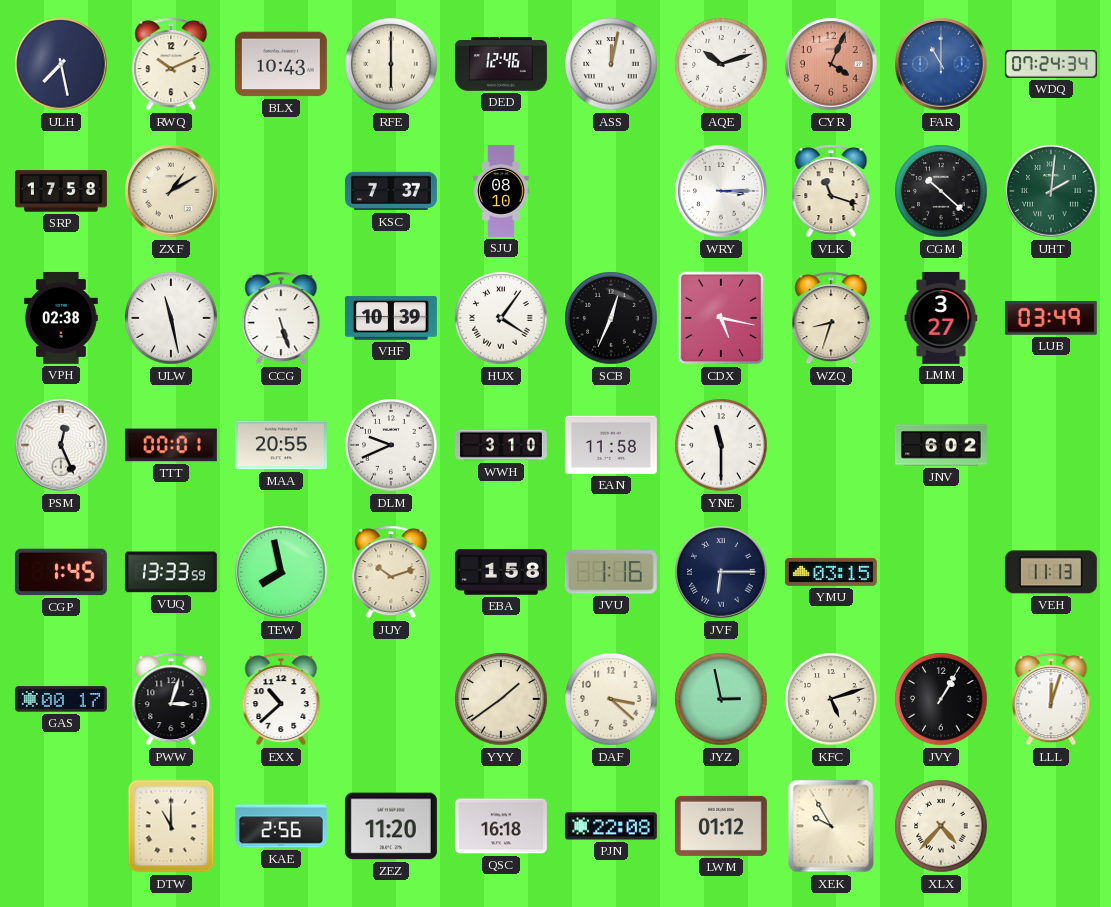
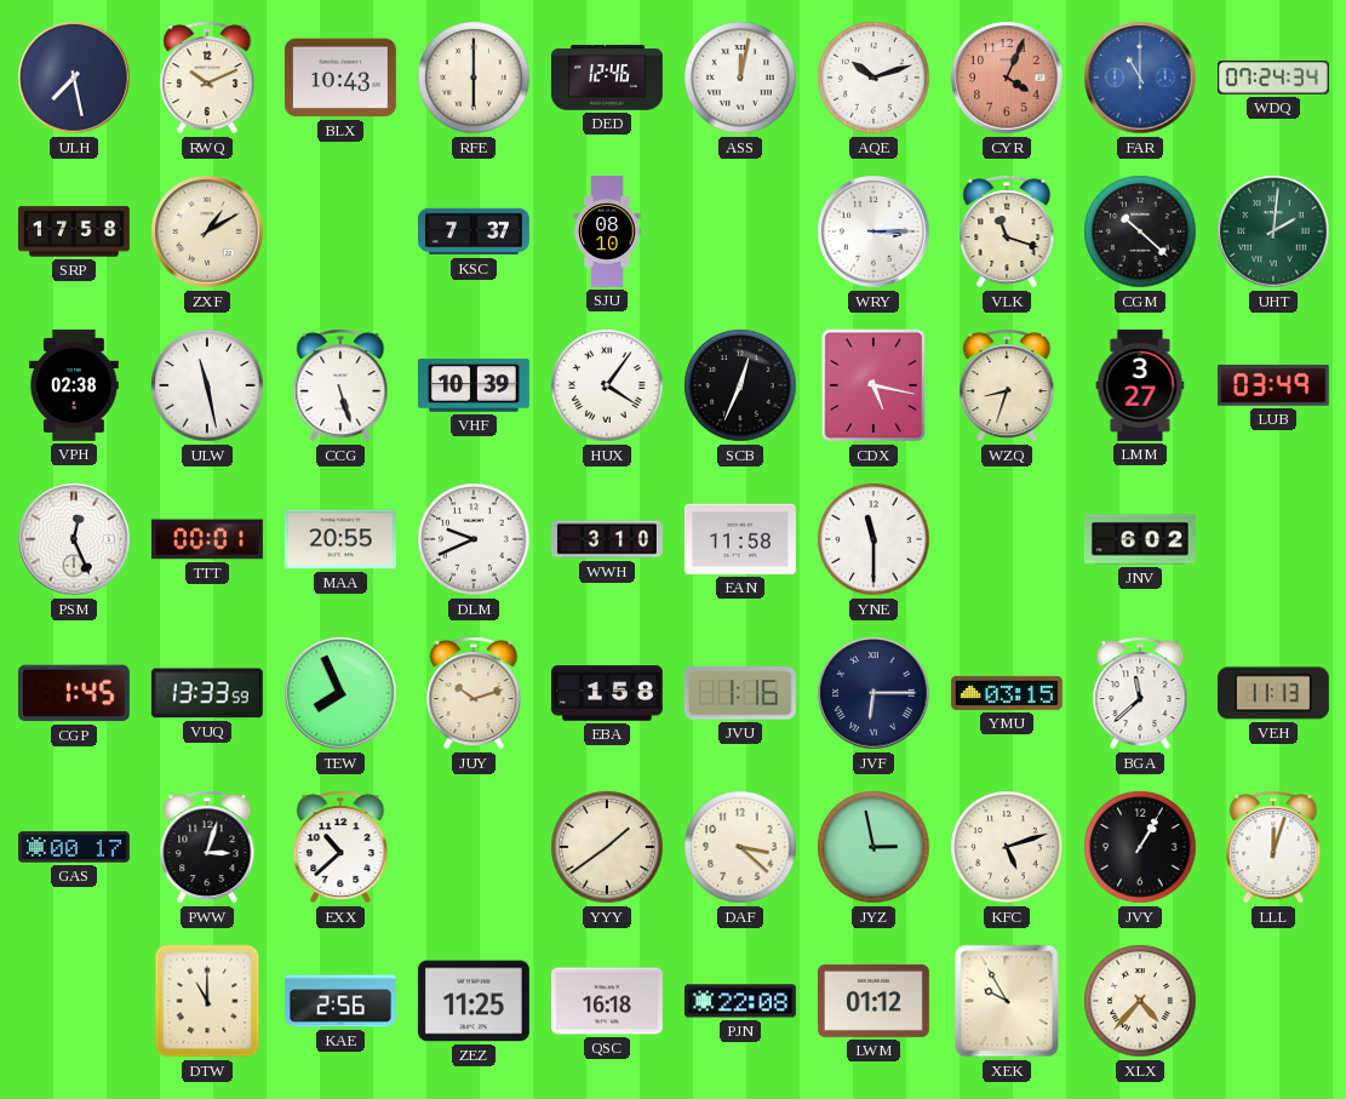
TEW: 7:58 -> 7:56 (340, 693)
BGA: none -> 11:38 (1140, 693)
ZEZ: 11:20 -> 11:25 (474, 1001)
